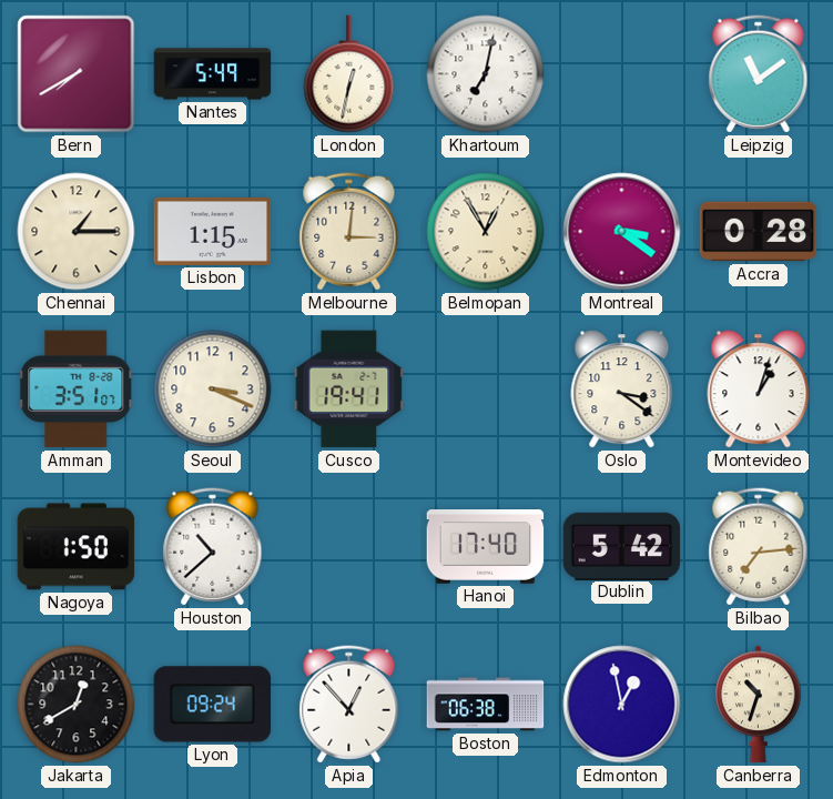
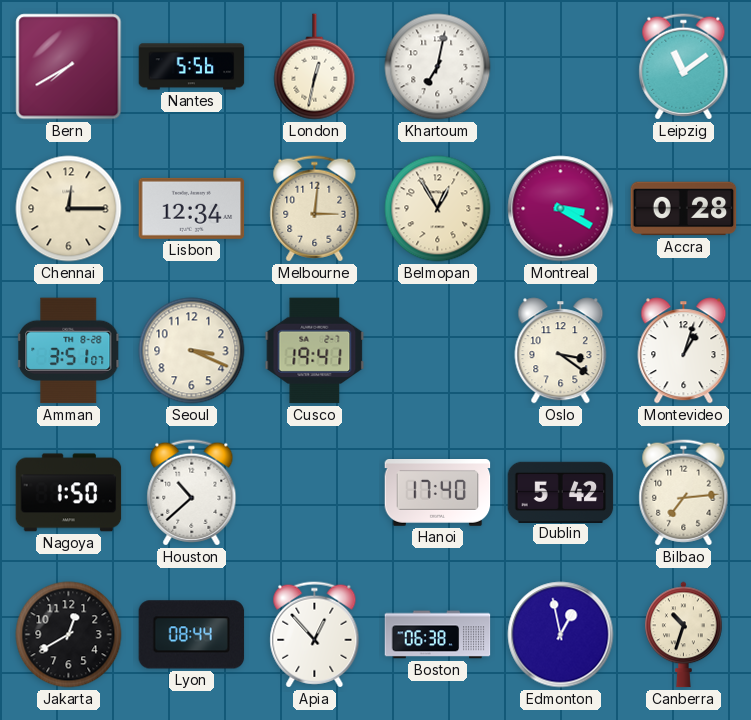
Nantes: 5:49 -> 5:56 (192, 67)
Chennai: 1:15 -> 12:15 (69, 209)
Lisbon: 1:15 -> 12:34 (192, 208)
Montreal: 3:21 -> 3:20 (561, 209)
Lyon: 09:24 -> 08:44 (192, 635)
